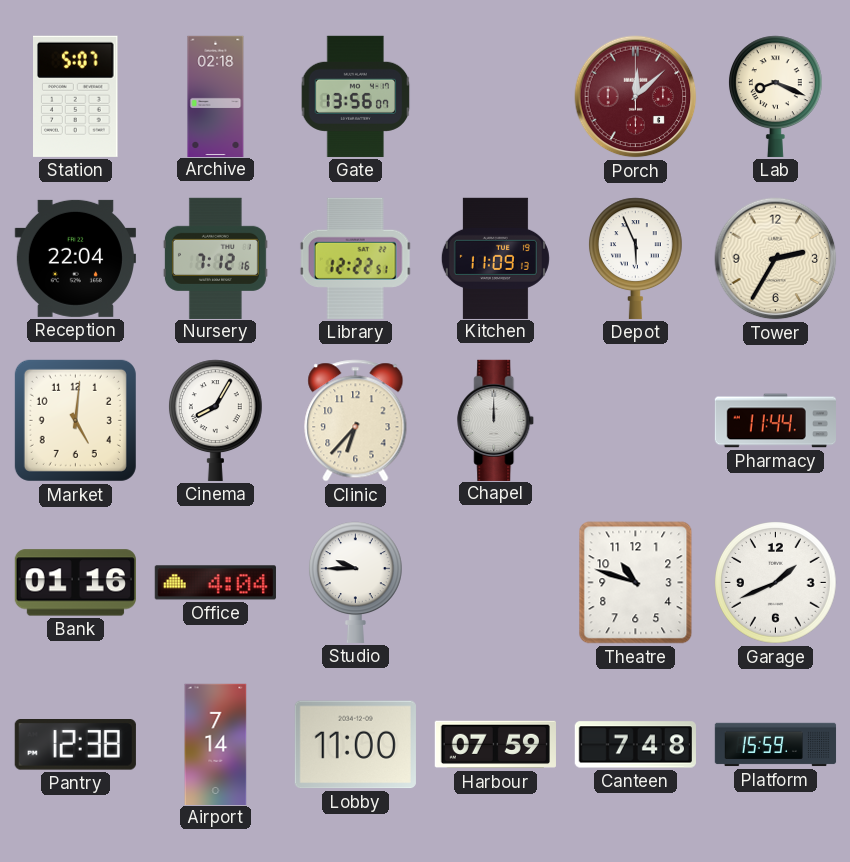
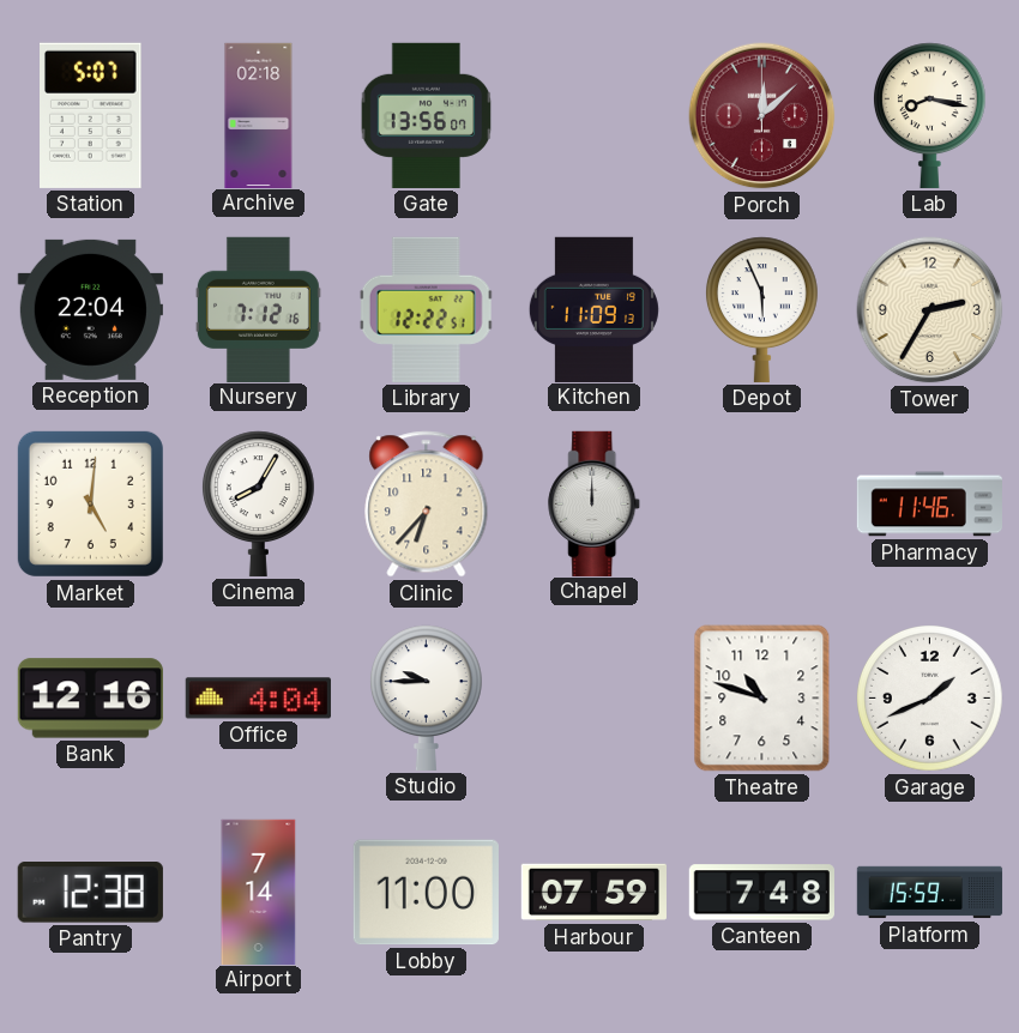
Lab: 8:19 -> 8:17 (929, 115)
Pharmacy: 11:44 -> 11:46 (929, 505)
Bank: 01:16 -> 12:16 (90, 699)
